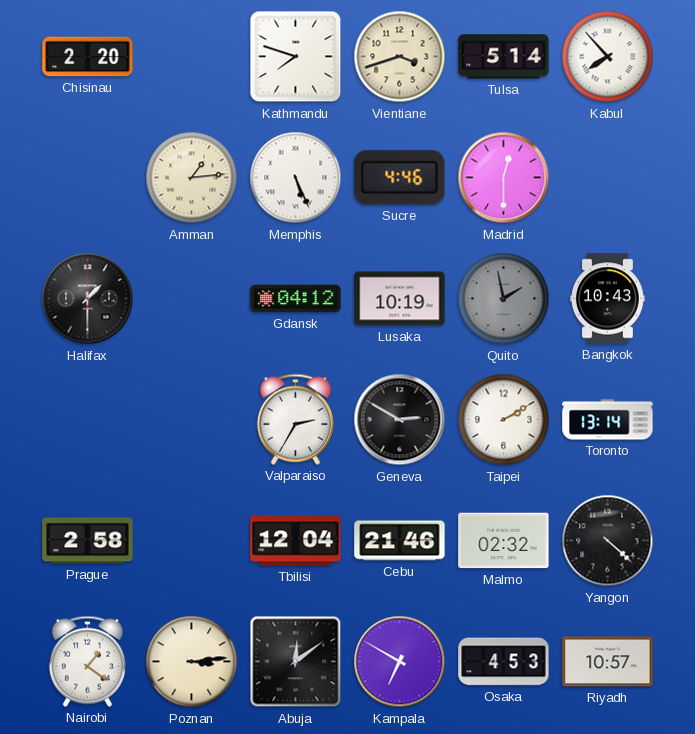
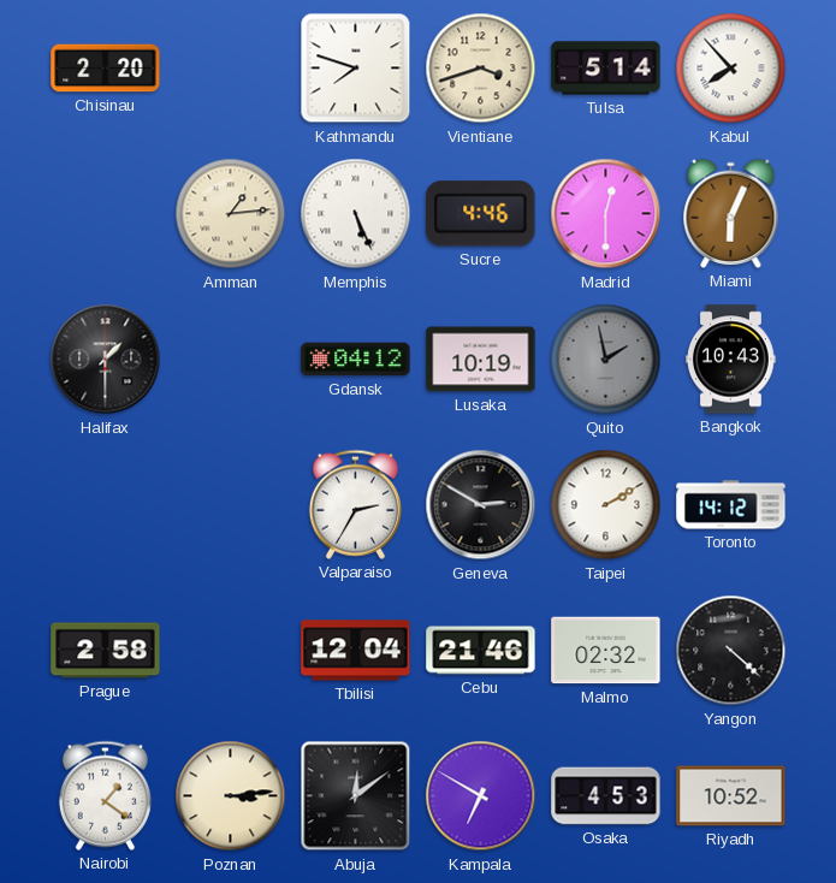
Miami: none -> 6:04 (731, 213)
Toronto: 13:14 -> 14:12 (731, 505)
Riyadh: 10:57 -> 10:52 (731, 796)
